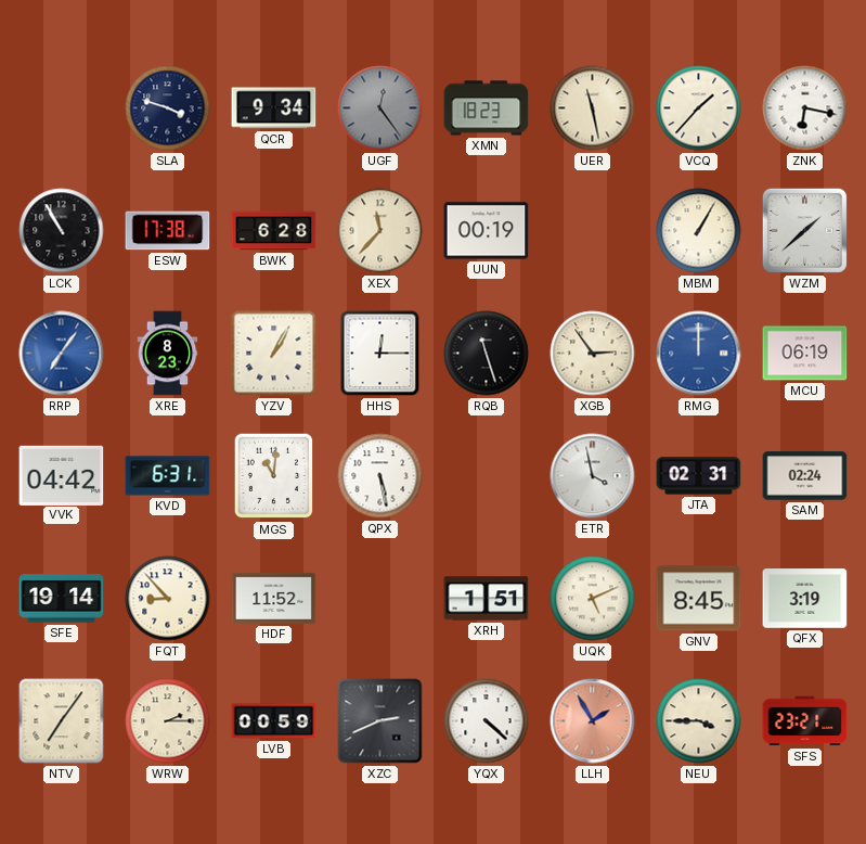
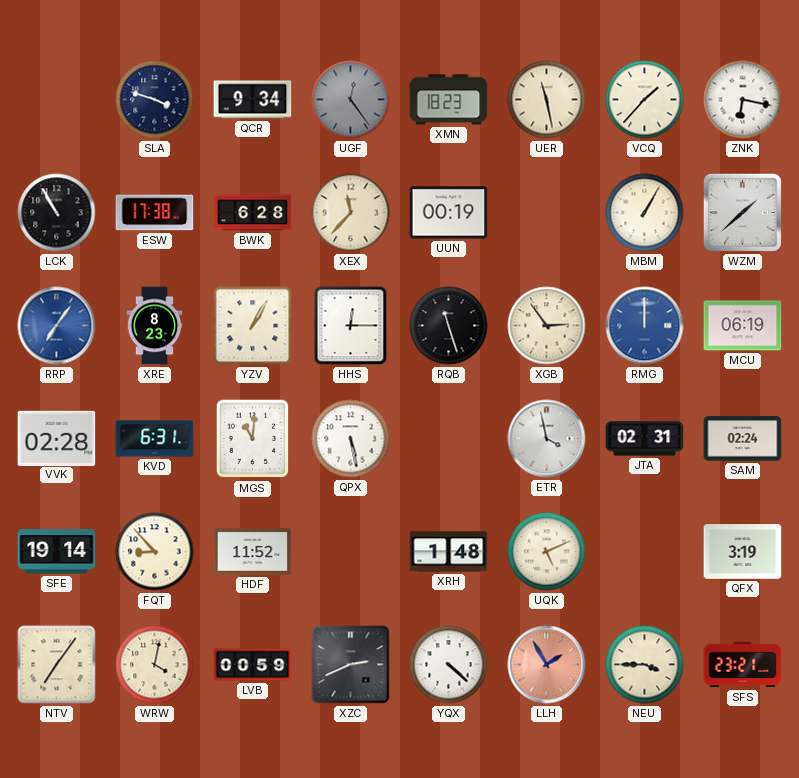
VVK: 04:42 -> 02:28 (57, 438)
XRH: 1:51 -> 1:48 (449, 552)
GNV: 8:45 -> none (699, 599)
WRW: 2:15 -> 4:02 (155, 665)
